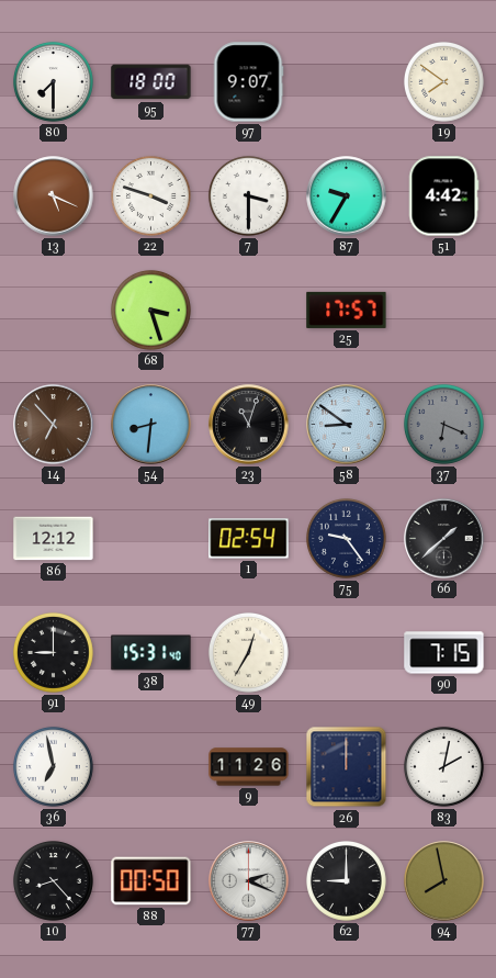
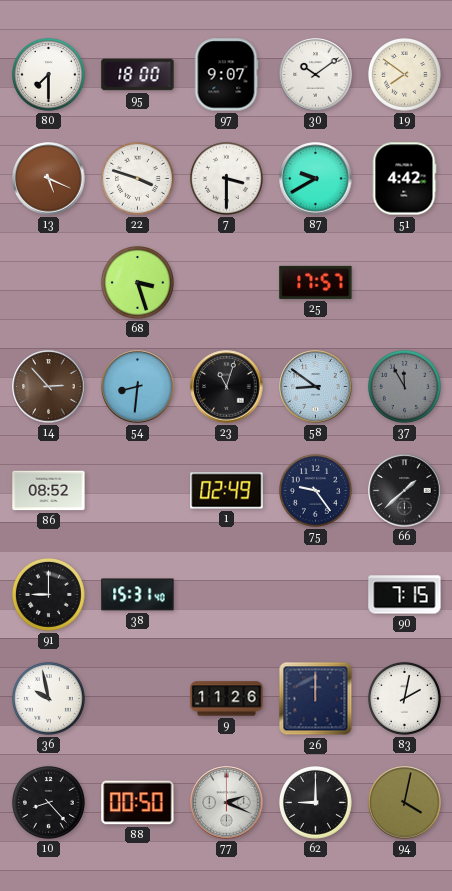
30: none -> 10:09 (316, 75)
87: 9:35 -> 9:40 (316, 179)
14: 6:53 -> 2:53 (49, 387)
37: 6:19 -> 11:55 (404, 386)
86: 12:12 -> 08:52 (49, 491)
1: 02:54 -> 02:49 (227, 491)
49: 12:35 -> none (248, 652)
36: 6:58 -> 9:58 (48, 698)
94: 7:58 -> 4:02 (405, 803)
